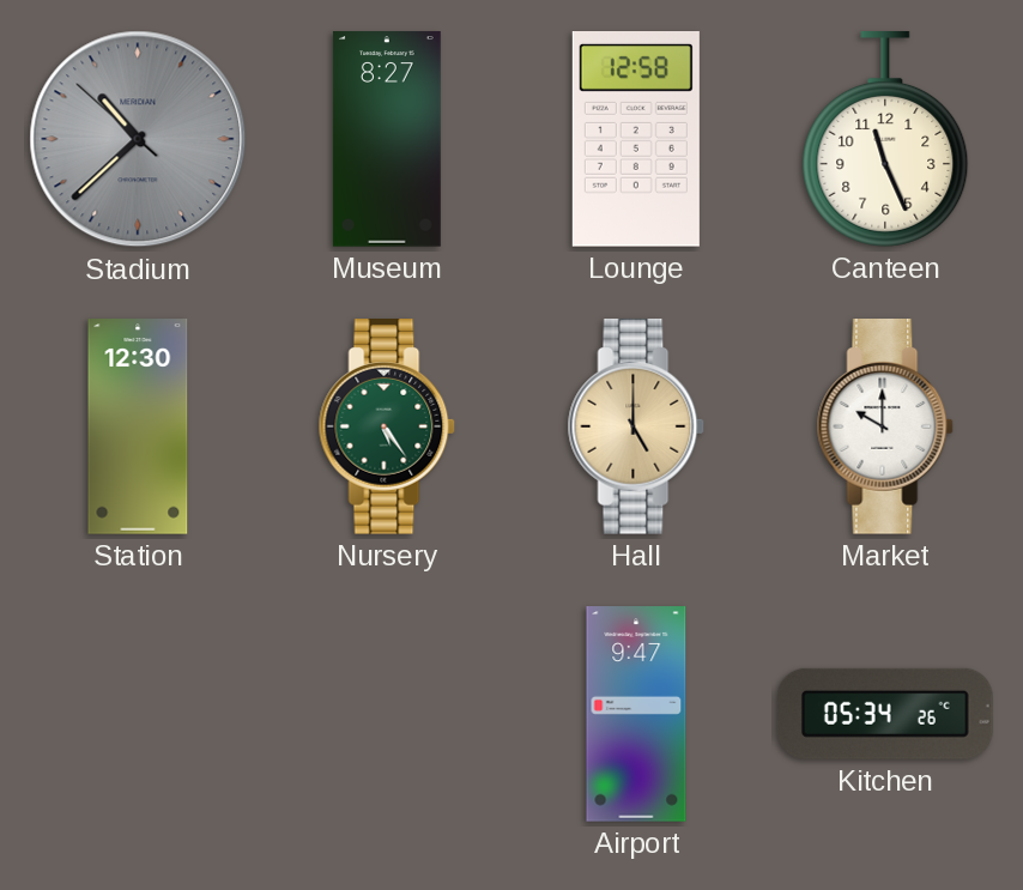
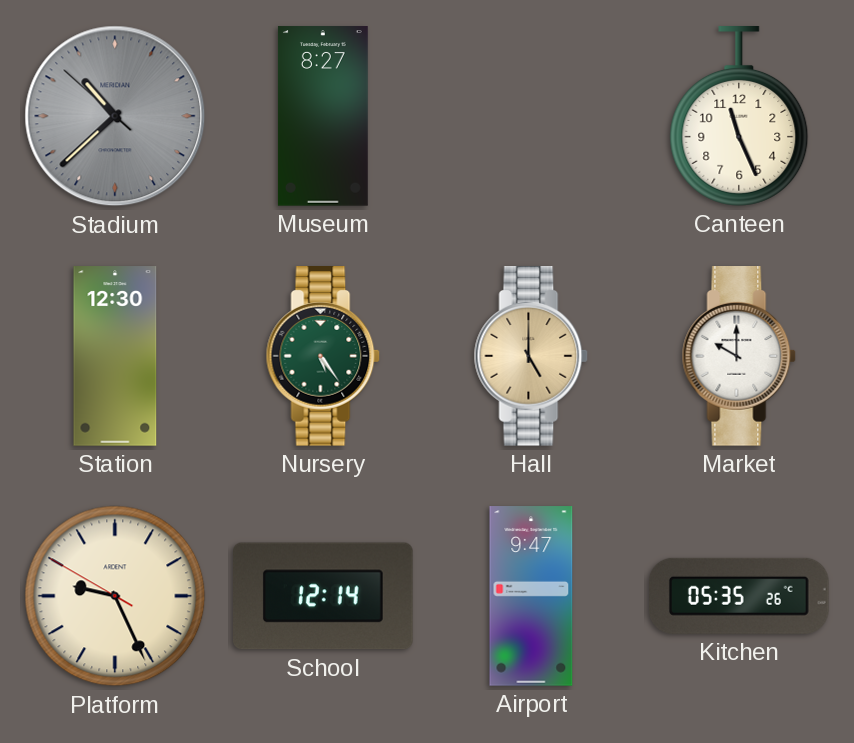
Lounge: 12:58 -> none (636, 140)
Platform: none -> 9:25 (115, 596)
School: none -> 12:14 (324, 596)
Kitchen: 05:34 -> 05:35 (740, 596)
